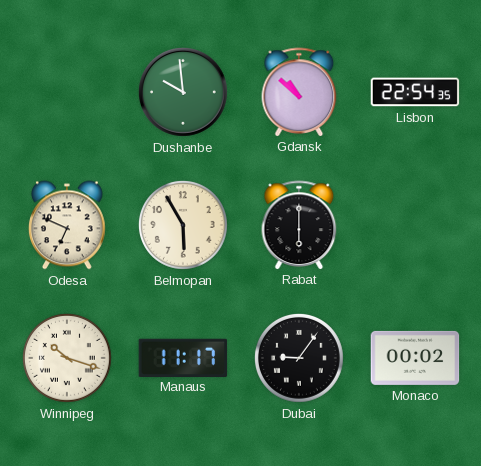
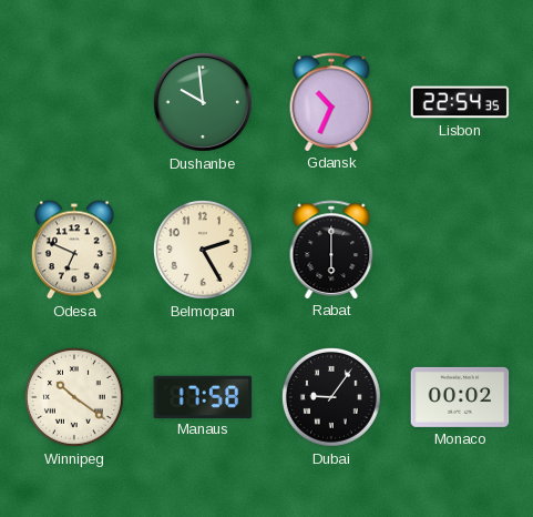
Gdansk: 10:52 -> 10:34 (331, 102)
Belmopan: 5:55 -> 2:25 (203, 250)
Winnipeg: 10:18 -> 10:21 (74, 397)
Manaus: 11:17 -> 17:58 (203, 396)
